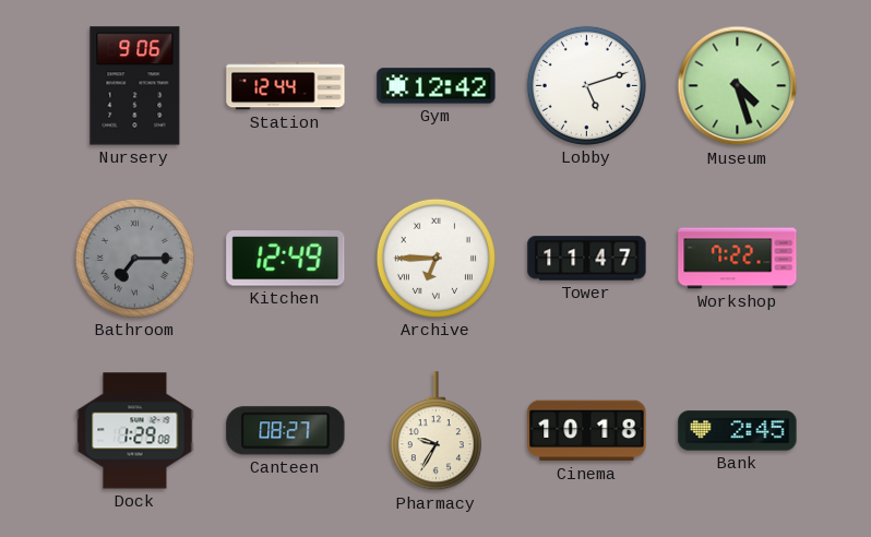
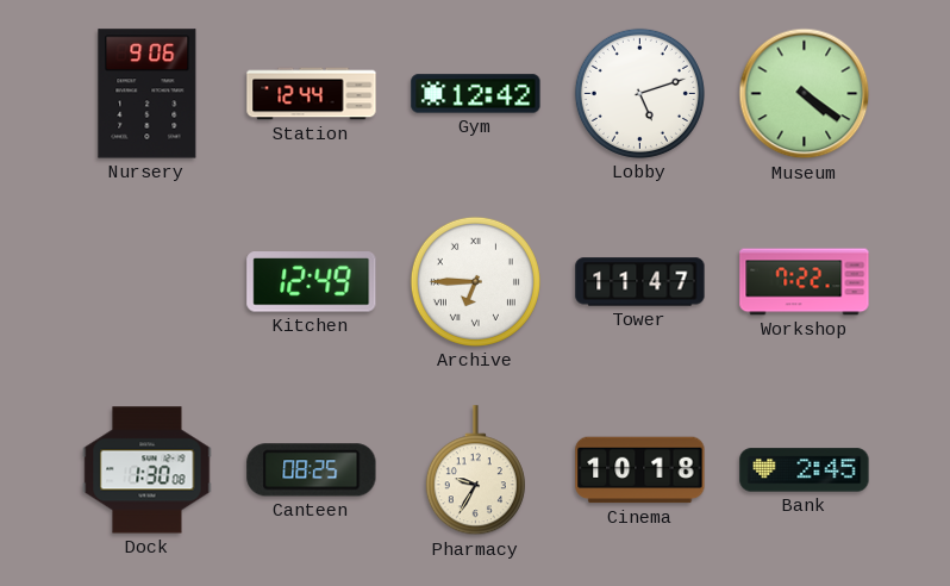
Museum: 4:27 -> 4:21 (805, 94)
Bathroom: 7:15 -> none (134, 258)
Dock: 1:29 -> 1:30 (148, 470)
Canteen: 08:27 -> 08:25 (312, 470)
